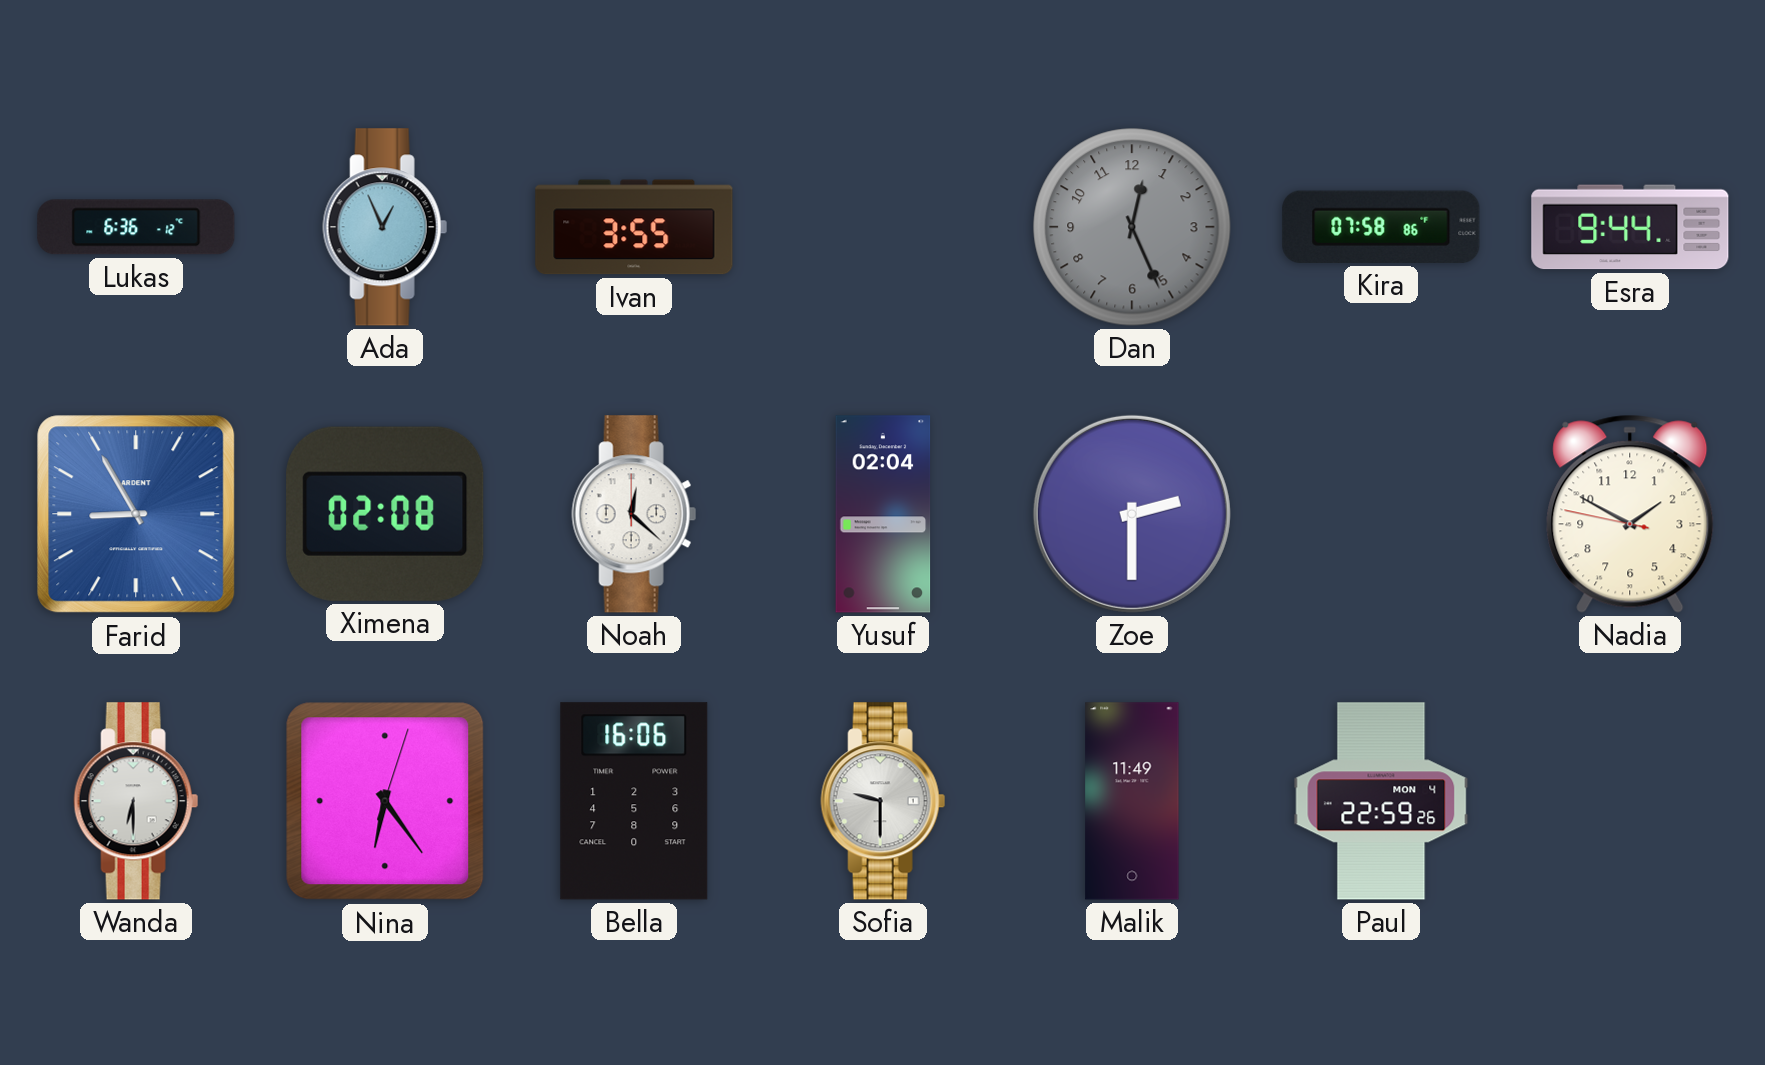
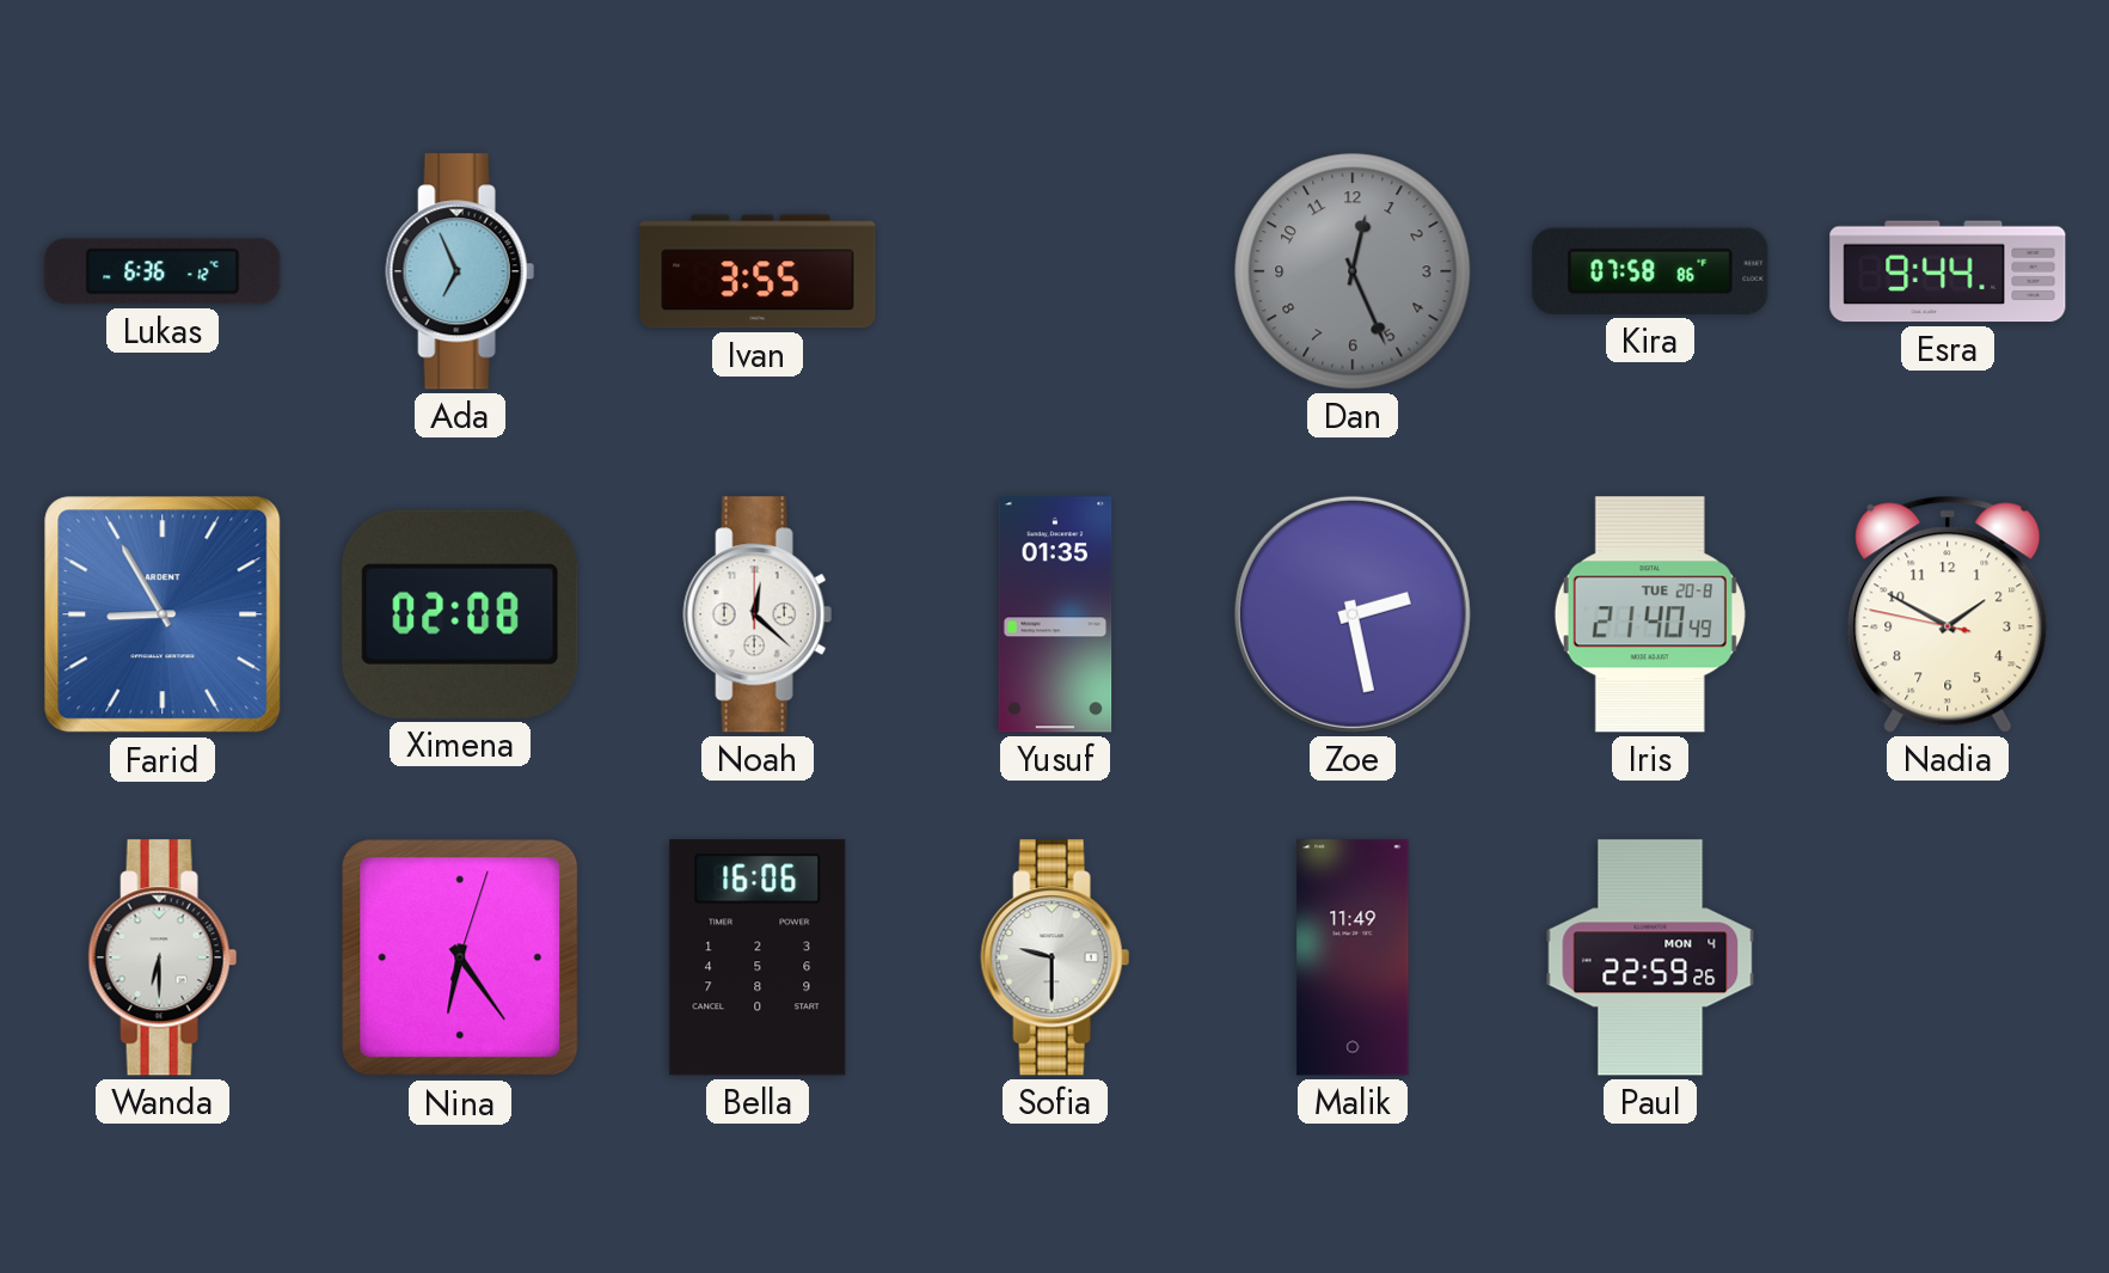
Ada: 12:56 -> 6:56 (460, 271)
Yusuf: 02:04 -> 01:35 (1055, 614)
Zoe: 2:30 -> 2:28 (1353, 614)
Iris: none -> 21:40 (1650, 614)
